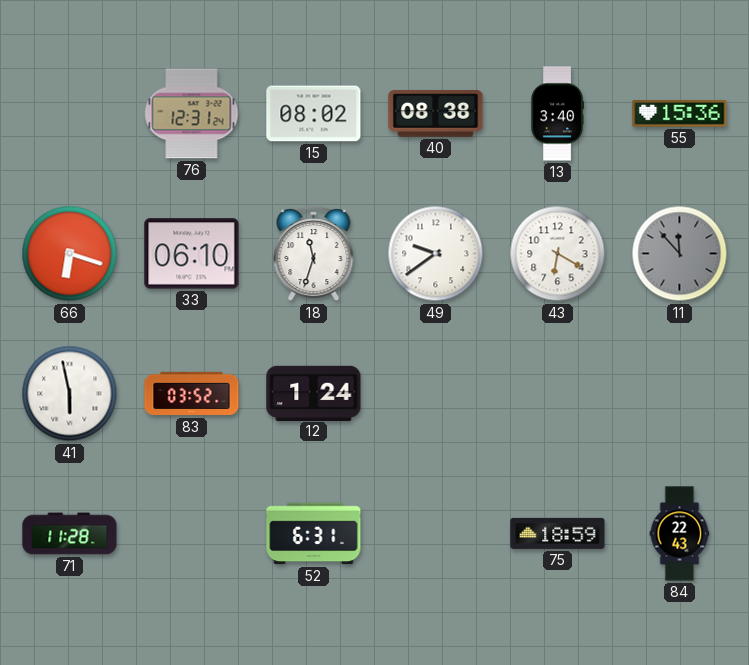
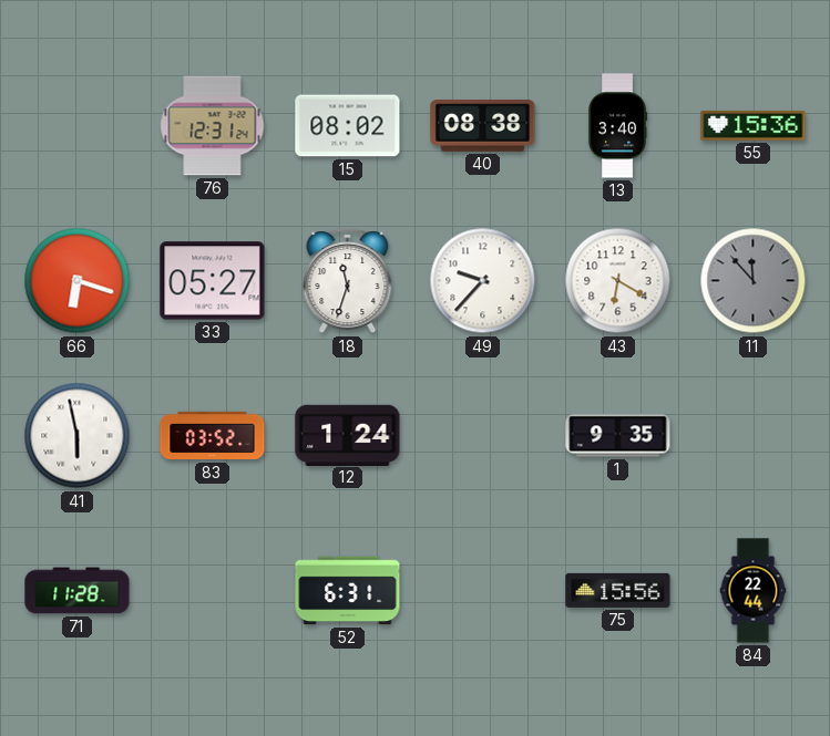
33: 06:10 -> 05:27 (213, 281)
49: 9:39 -> 9:37 (483, 281)
1: none -> 9:35 (618, 436)
75: 18:59 -> 15:56 (618, 590)
84: 22:43 -> 22:44 (754, 591)
